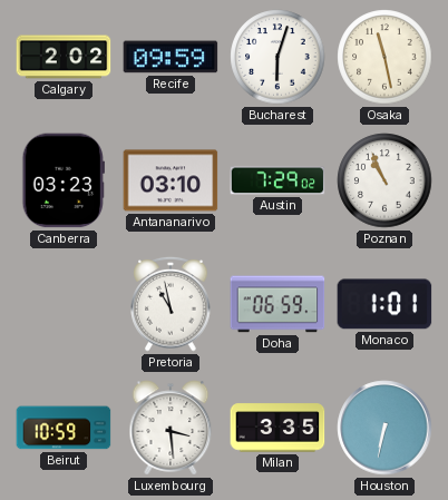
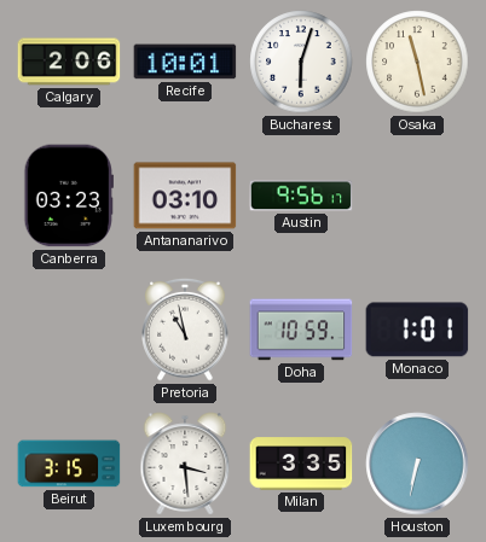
Calgary: 2:02 -> 2:06 (69, 62)
Recife: 09:59 -> 10:01 (185, 62)
Austin: 7:29 -> 9:56 (301, 196)
Poznan: 10:56 -> none (384, 180)
Doha: 06:59 -> 10:59 (301, 330)
Beirut: 10:59 -> 3:15 (69, 464)
